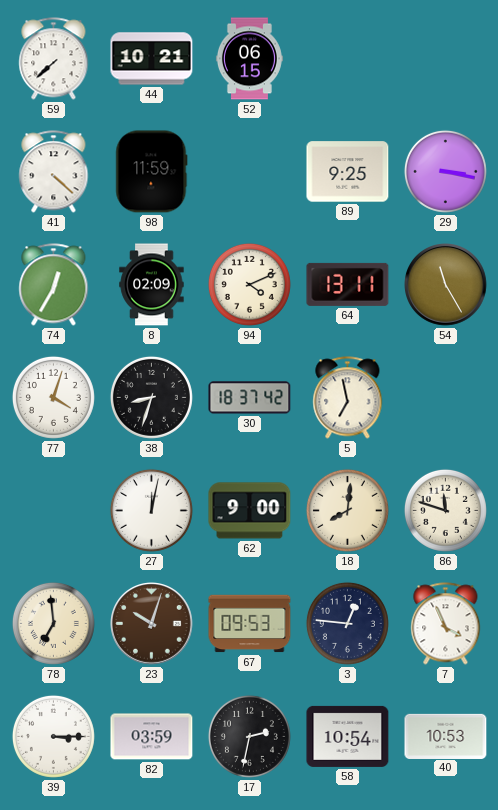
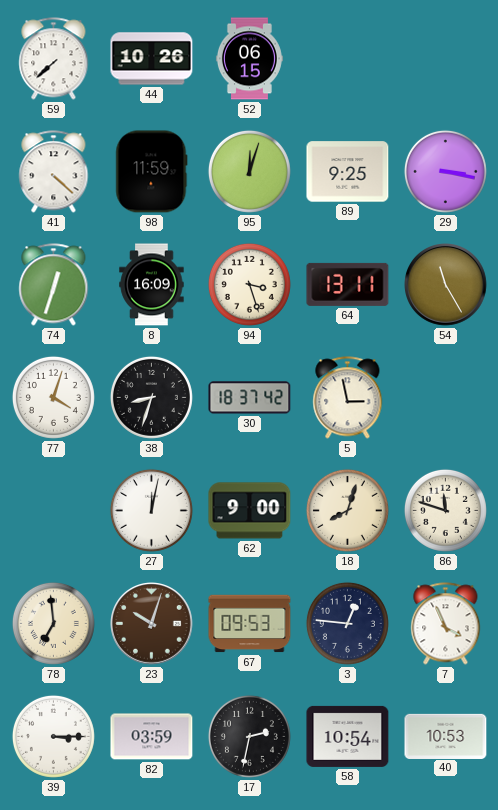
44: 10:21 -> 10:26 (152, 59)
95: none -> 12:03 (249, 171)
74: 12:35 -> 12:33 (54, 285)
8: 02:09 -> 16:09 (152, 285)
94: 4:11 -> 3:27 (249, 284)
5: 6:58 -> 2:58 (348, 398)
18: 8:01 -> 8:03 (347, 510)
